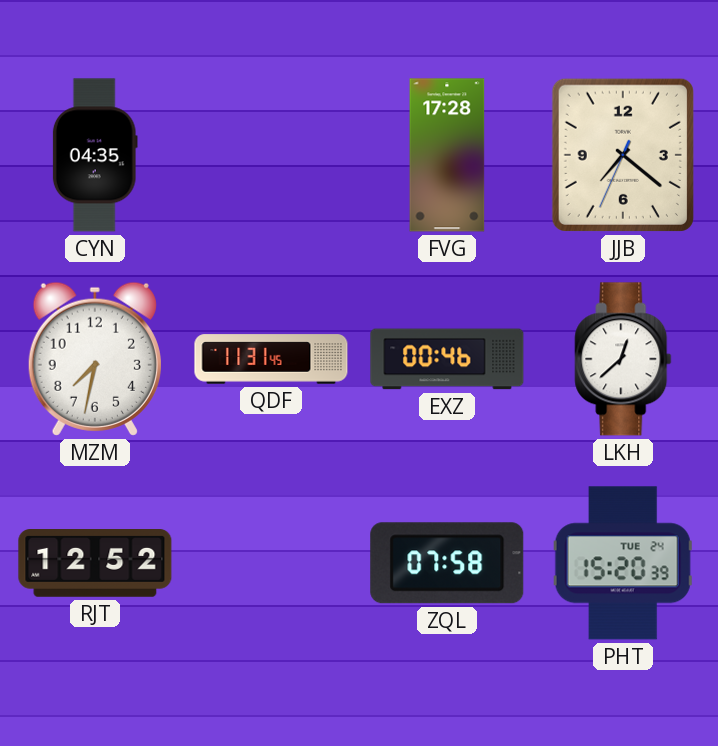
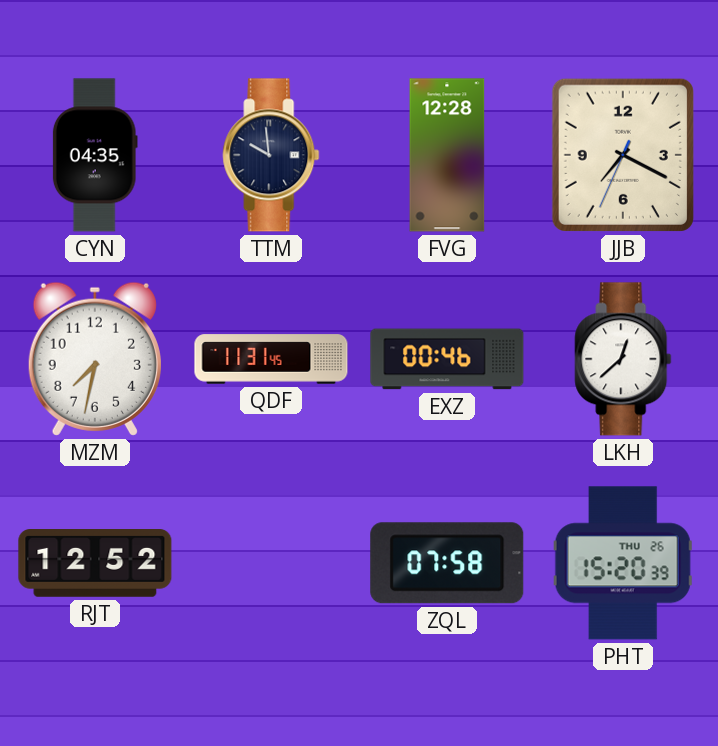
TTM: none -> 9:59 (271, 155)
FVG: 17:28 -> 12:28 (447, 155)
JJB: 7:21 -> 7:19 (623, 155)
PHT date: TUE 24 -> THU 26 (623, 563)
